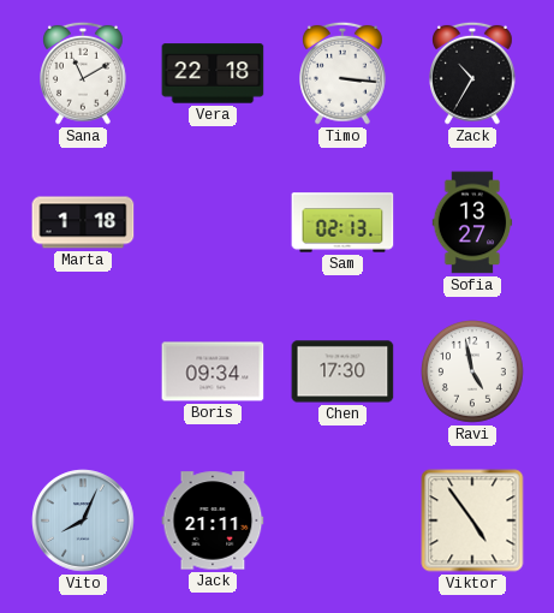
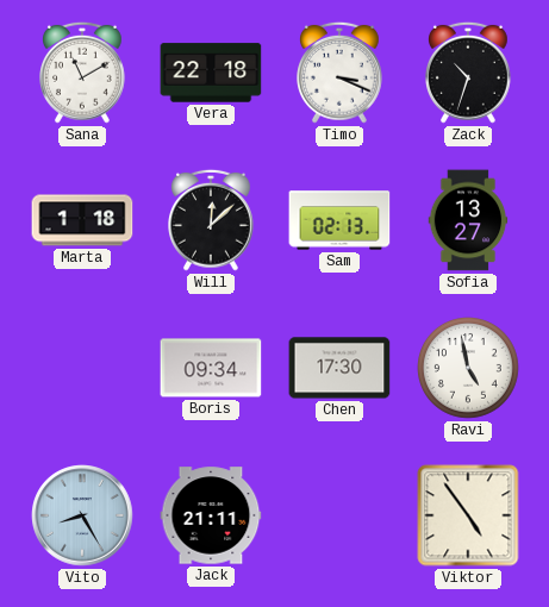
Timo: 3:16 -> 3:19 (341, 73)
Zack: 10:35 -> 10:33 (469, 73)
Will: none -> 12:08 (212, 220)
Vito: 8:04 -> 8:25 (82, 515)
